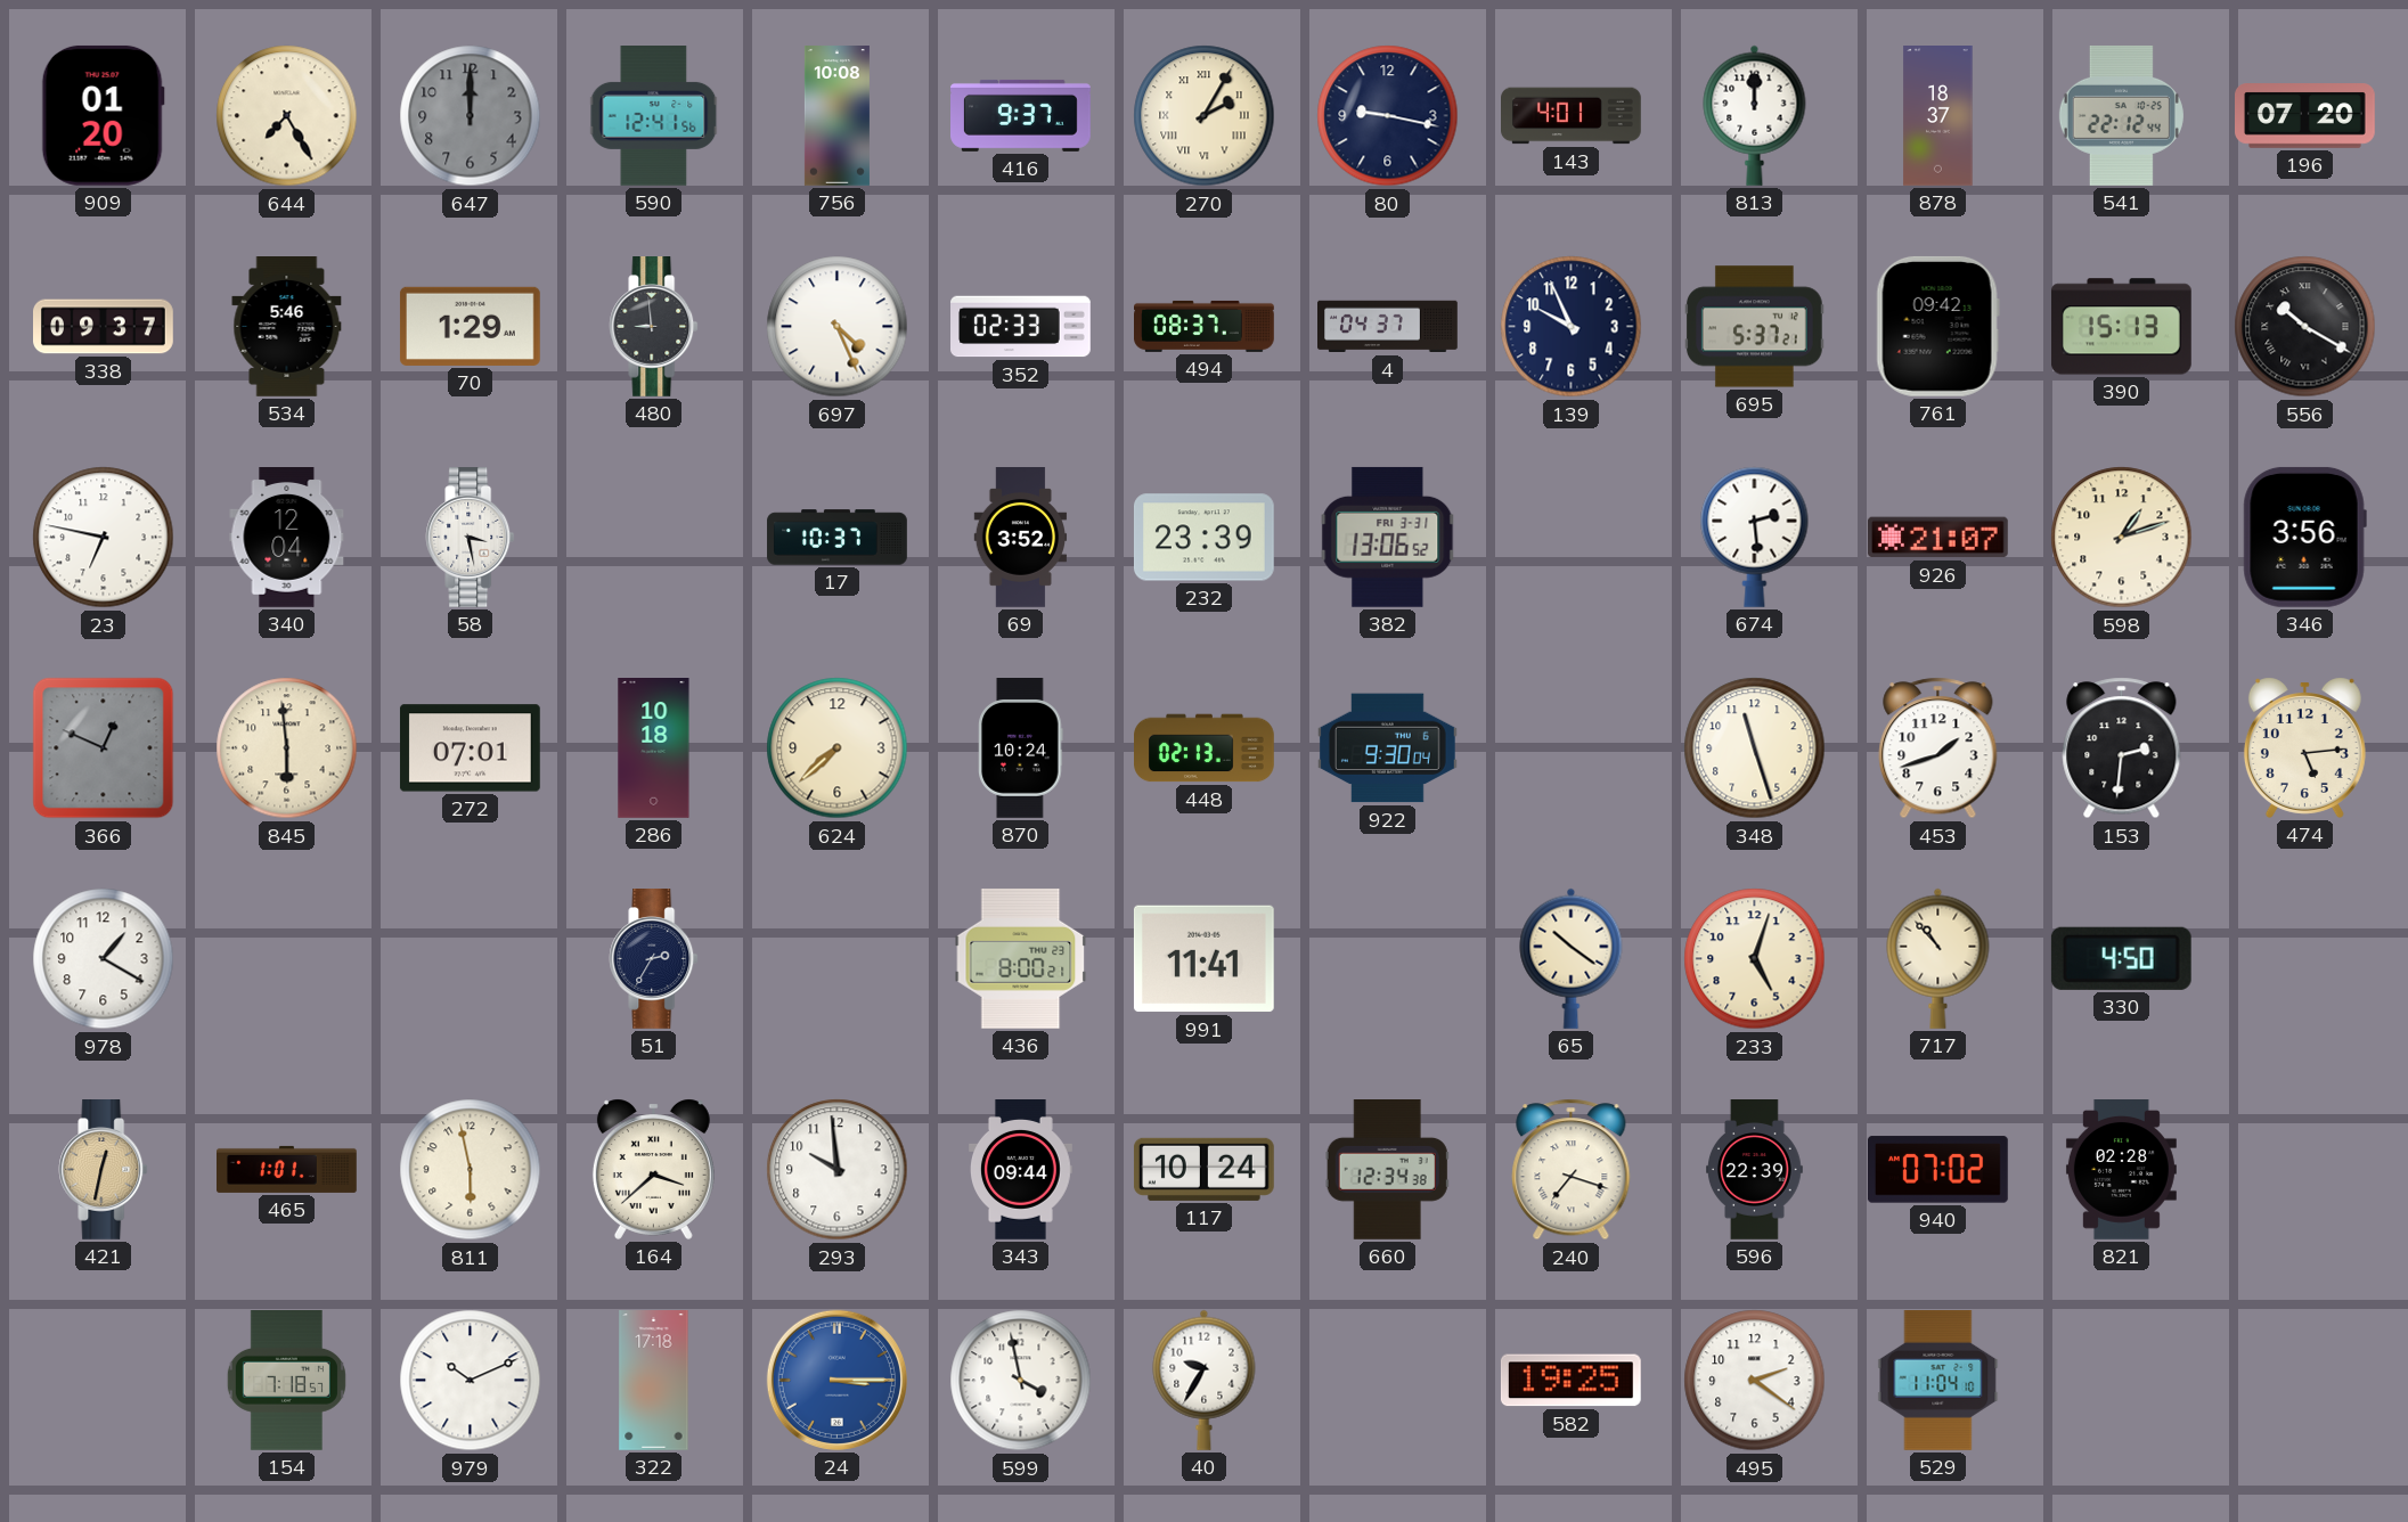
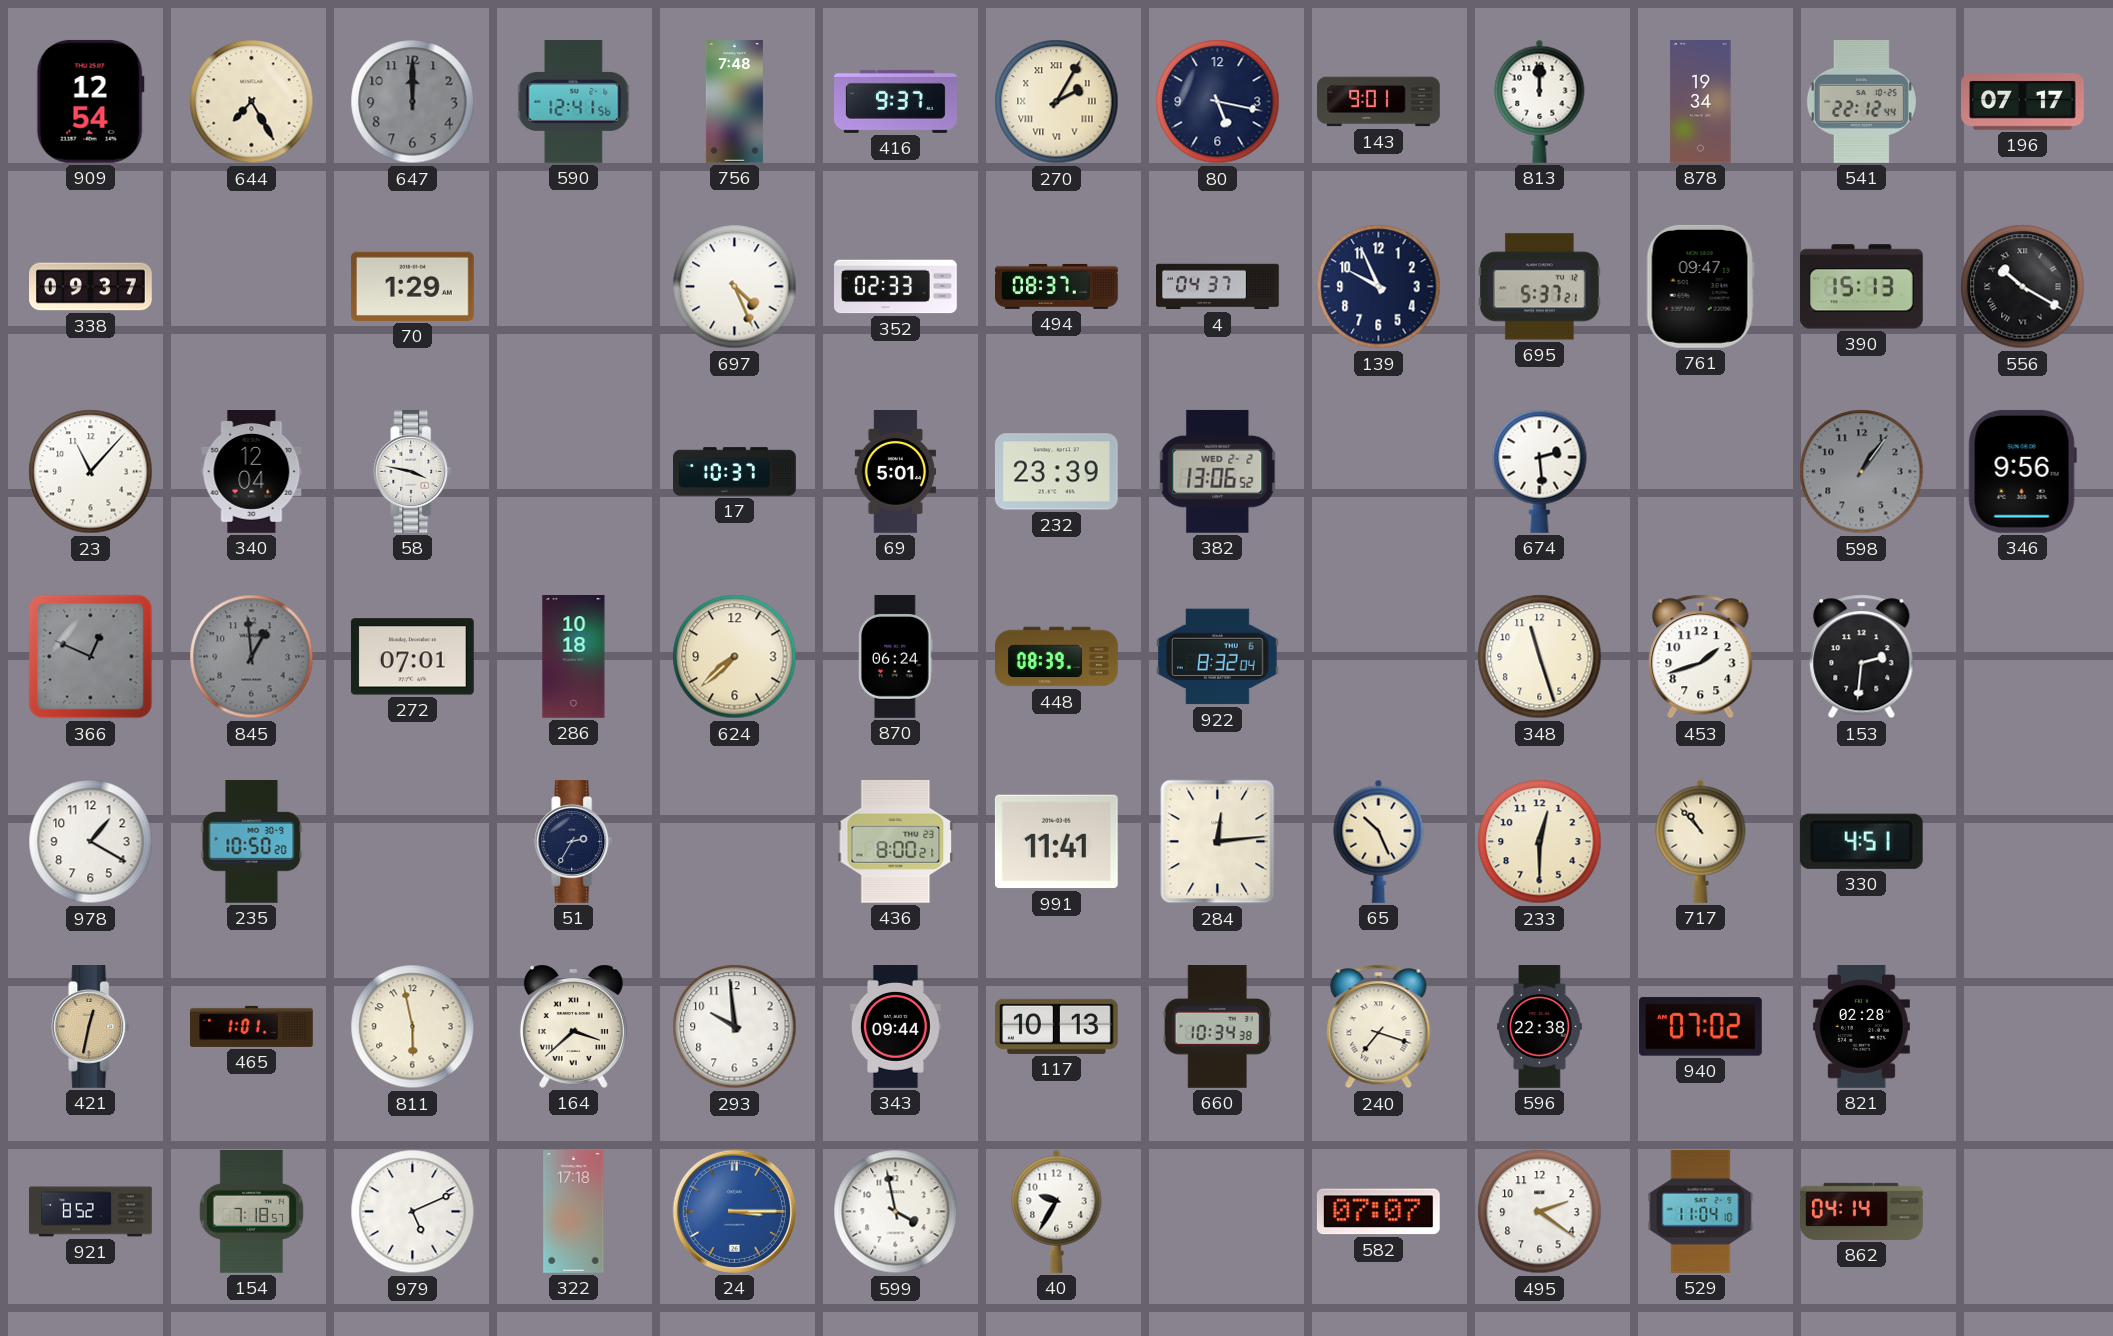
909: 01:20 -> 12:54 (90, 101)
756: 10:08 -> 7:48 (734, 102)
80: 9:17 -> 5:17 (1218, 102)
143: 4:01 -> 9:01 (1379, 102)
878: 18:37 -> 19:34 (1701, 102)
196: 07:20 -> 07:17 (2023, 102)
534: 5:46 -> none (287, 327)
480: 8:59 -> none (654, 327)
761: 09:42 -> 09:47 (1700, 286)
23: 6:47 -> 11:07 (91, 472)
58: 3:28 -> 3:47 (413, 472)
69: 3:52 -> 5:01 (896, 472)
382 date: FRI 3-31 -> WED 2-2 (1218, 471)
926: 21:07 -> none (1937, 538)
598: 1:12 -> 1:06 (1862, 472)
598 dial: cream -> grey (1862, 472)
346: 3:56 -> 9:56 (2022, 471)
845: 5:59 -> 12:59 (252, 657)
845 dial: cream -> grey (252, 657)
870: 10:24 -> 06:24 (896, 657)
448: 02:13 -> 08:39 (1057, 657)
922: 9:30 -> 8:32 (1217, 657)
474: 5:14 -> none (2304, 747)
235: none -> 10:50 (252, 841)
284: none -> 12:14 (1218, 842)
65: 10:21 -> 10:26 (1379, 841)
233: 5:03 -> 12:30 (1540, 842)
330: 4:50 -> 4:51 (1861, 841)
117: 10:24 -> 10:13 (1056, 1026)
660: 12:34 -> 10:34 (1217, 1027)
596: 22:39 -> 22:38 (1540, 1027)
921: none -> 8:52 (91, 1212)
979: 10:11 -> 5:11 (413, 1212)
582: 19:25 -> 07:07 (1378, 1212)
862: none -> 04:14 (1862, 1211)
